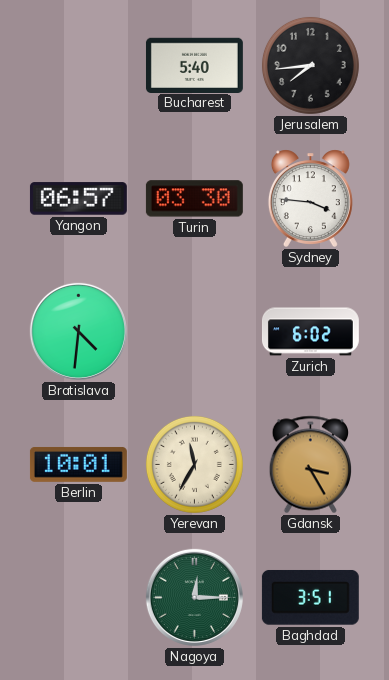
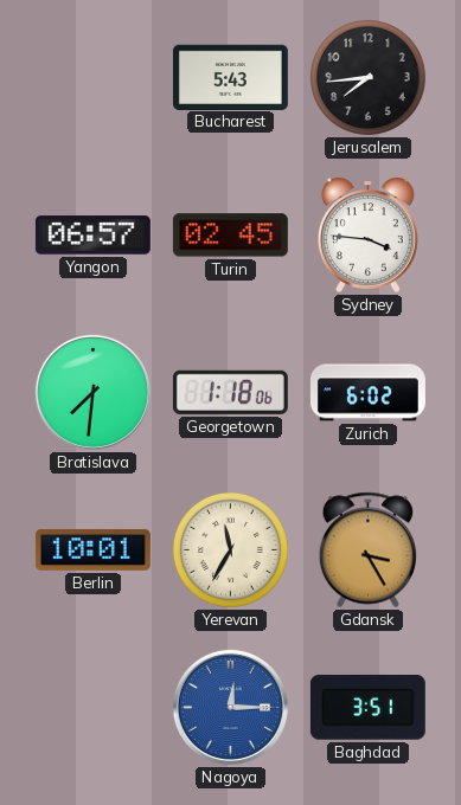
Bucharest: 5:40 -> 5:43 (230, 77)
Turin: 03:30 -> 02:45 (230, 236)
Bratislava: 4:31 -> 7:31 (92, 392)
Georgetown: none -> 1:18 (230, 392)
Nagoya dial: green -> blue (230, 707)
